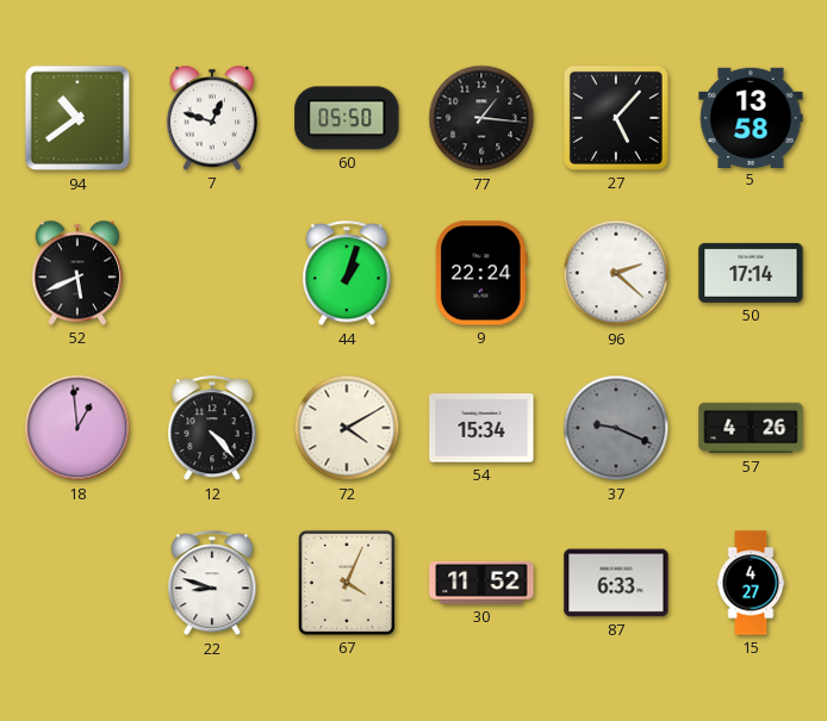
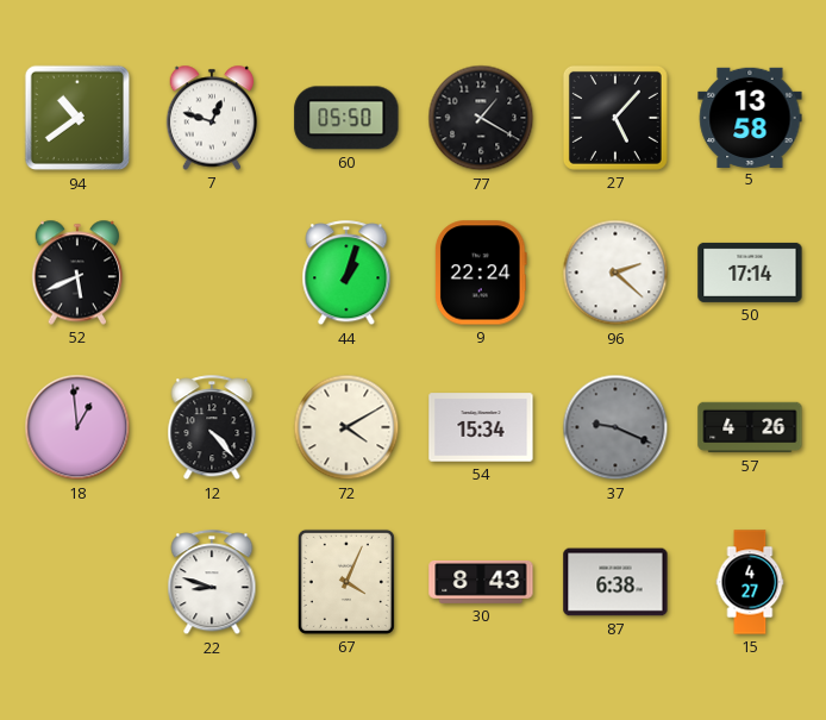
77: 1:16 -> 1:20 (481, 118)
30: 11:52 -> 8:43 (481, 582)
87: 6:33 -> 6:38 (615, 582)
